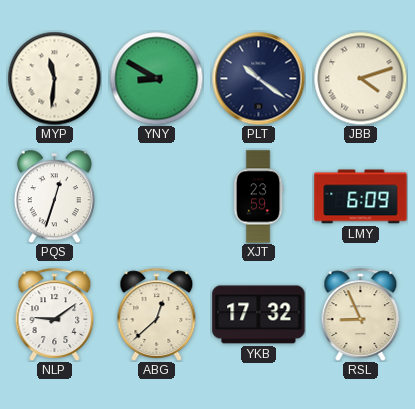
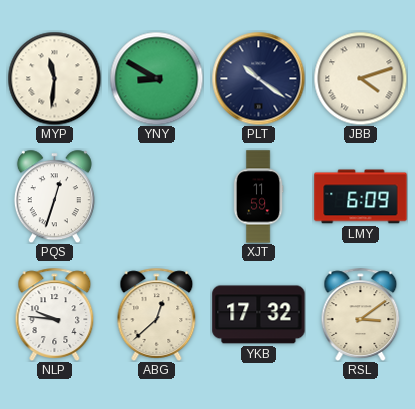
XJT: 23:59 -> 11:59 (258, 197)
NLP: 9:09 -> 9:46 (55, 314)
RSL: 8:56 -> 3:09 (361, 314)
